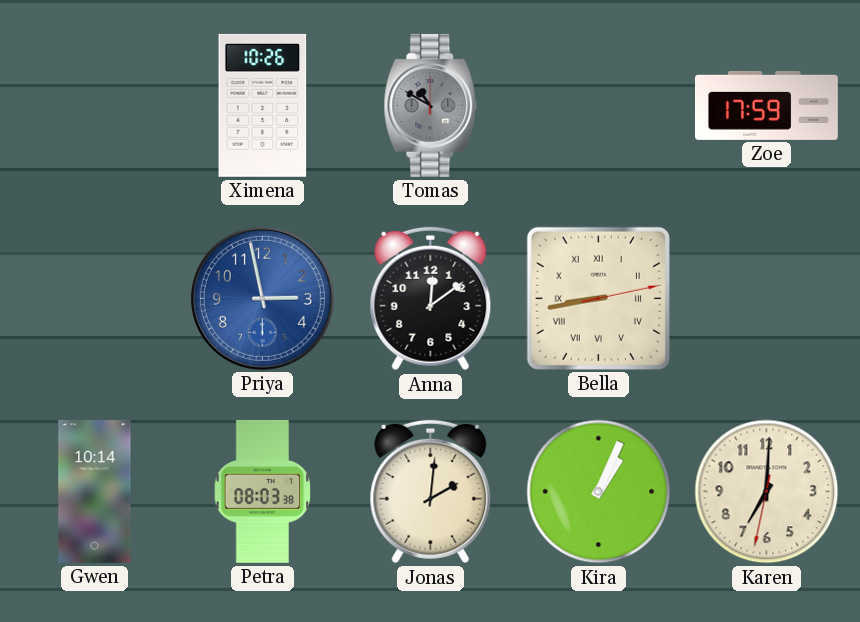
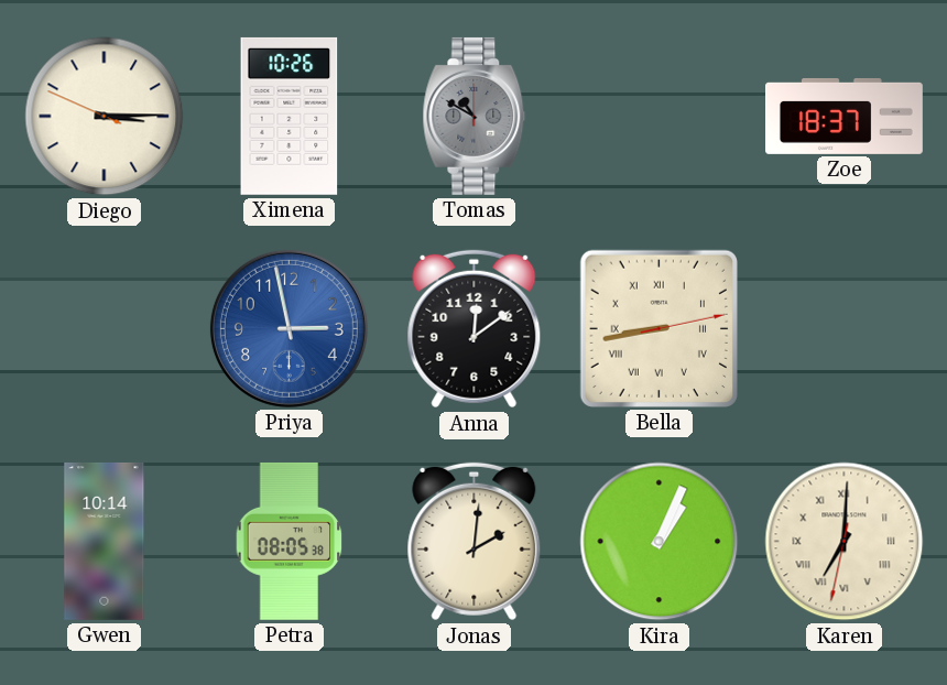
Diego: none -> 3:14 (105, 117)
Zoe: 17:59 -> 18:37 (845, 116)
Petra: 08:03 -> 08:05 (290, 541)
Karen numerals: Arabic -> Roman (845, 542)
